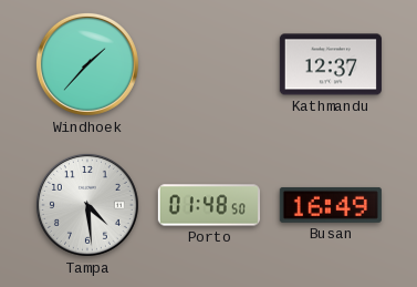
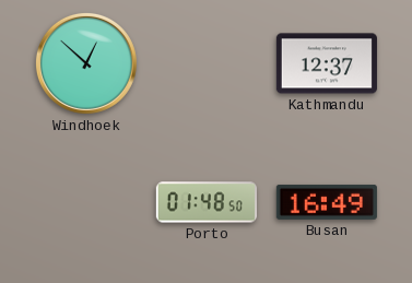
Windhoek: 1:37 -> 12:52 (86, 63)
Tampa: 4:29 -> none (87, 205)
